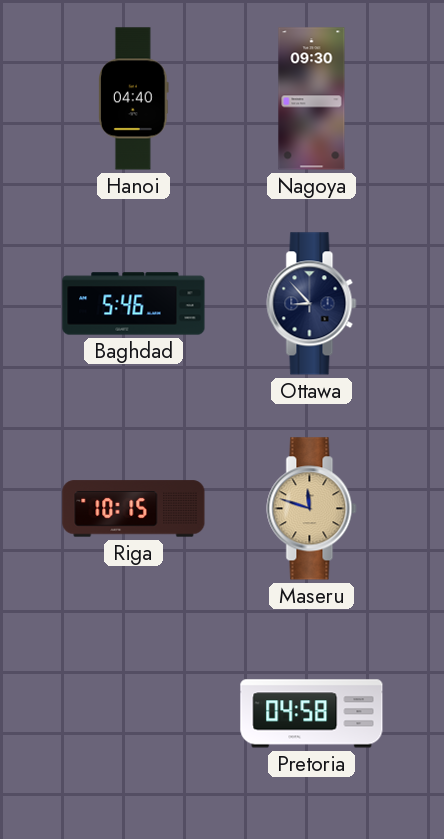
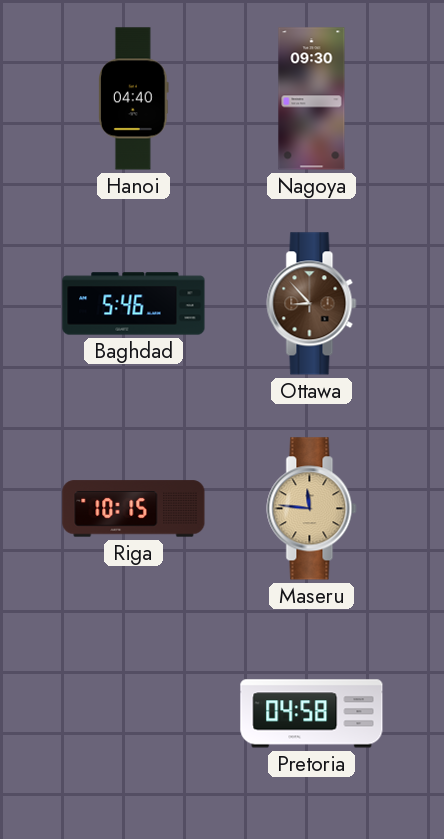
Ottawa dial: navy -> brown (312, 304)
Maseru: 11:48 -> 11:46 (312, 509)
